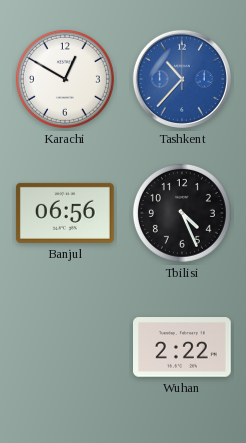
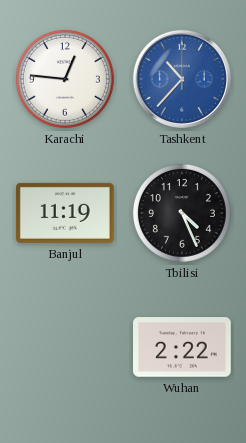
Karachi: 12:50 -> 12:46 (65, 79)
Banjul: 06:56 -> 11:19 (65, 213)
